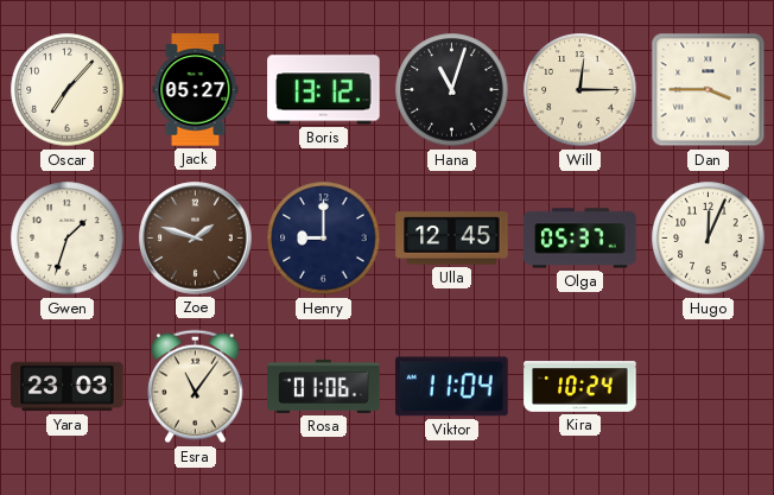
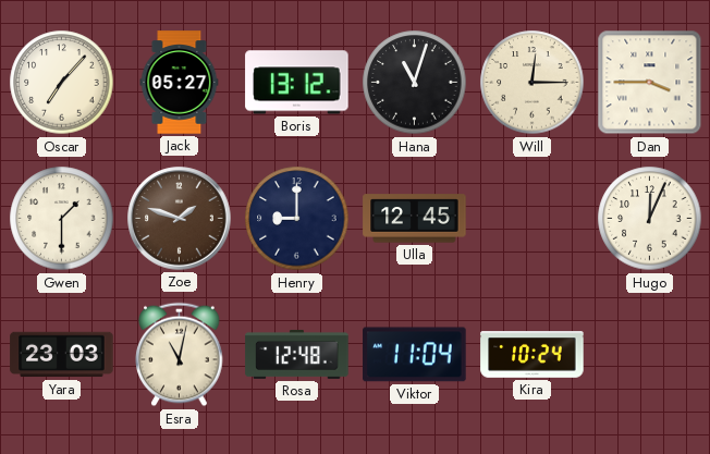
Gwen: 1:33 -> 1:30 (62, 219)
Olga: 05:37 -> none (580, 239)
Esra: 11:06 -> 11:02 (180, 355)
Rosa: 01:06 -> 12:48 (297, 354)
